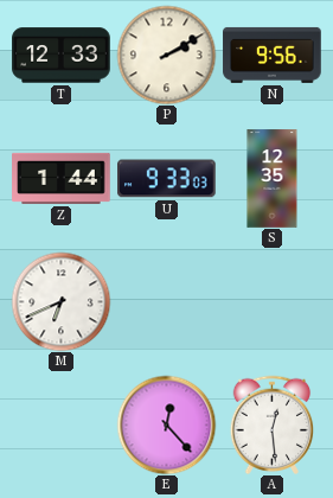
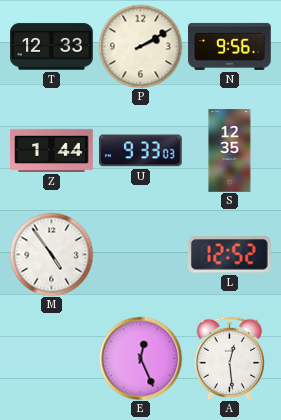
M: 6:41 -> 4:54 (51, 254)
L: none -> 12:52 (229, 255)
E: 12:23 -> 12:26 (140, 358)
